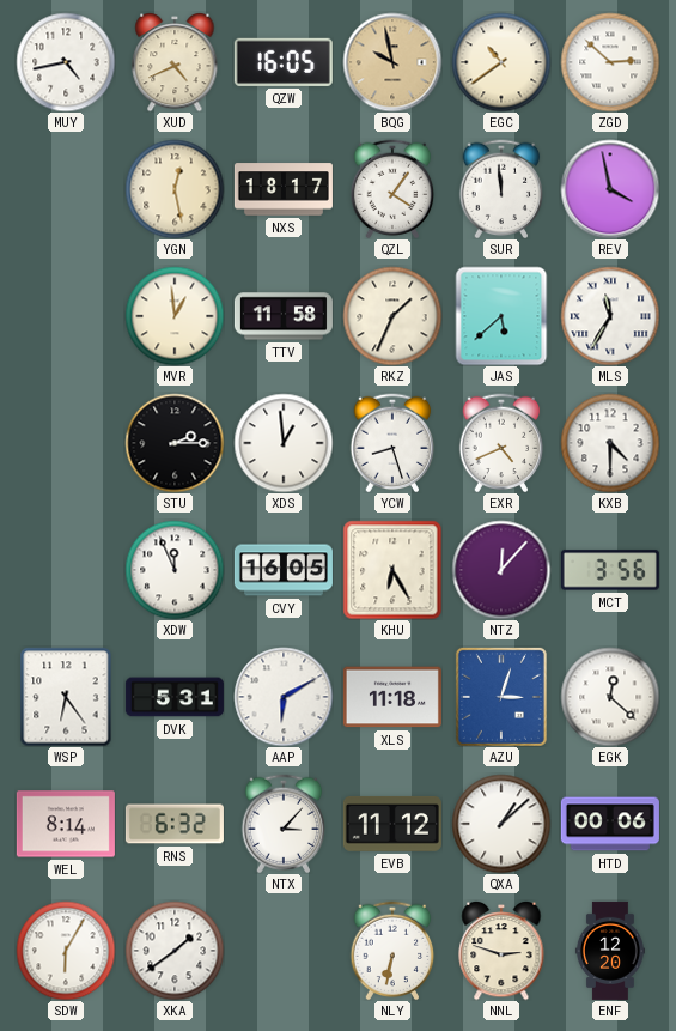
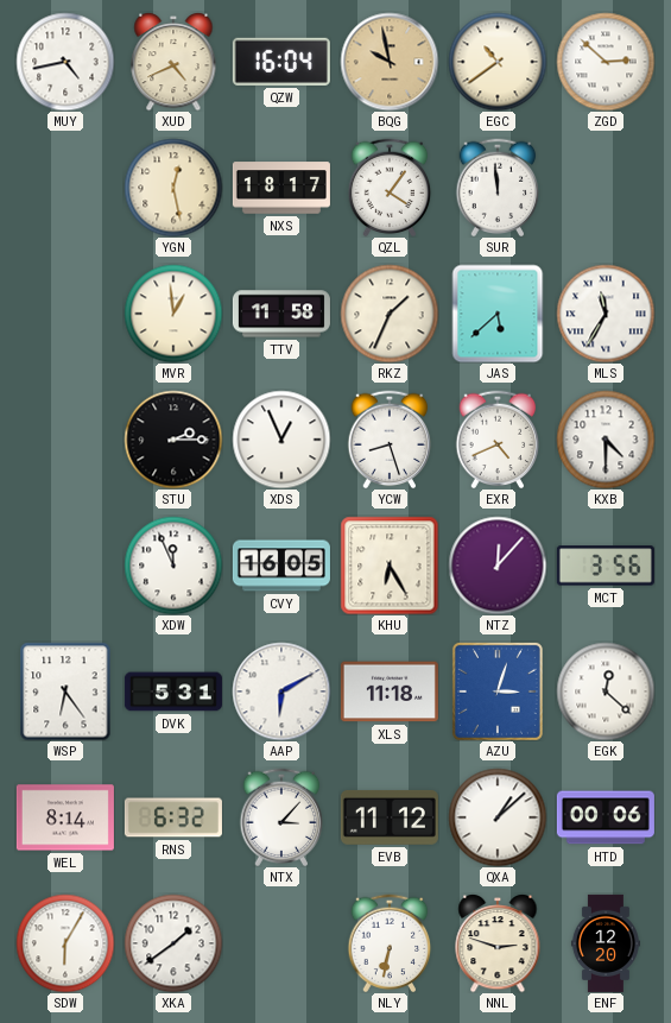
QZW: 16:05 -> 16:04 (281, 62)
REV: 3:58 -> none (610, 189)
XDS: 12:59 -> 12:56 (281, 440)
